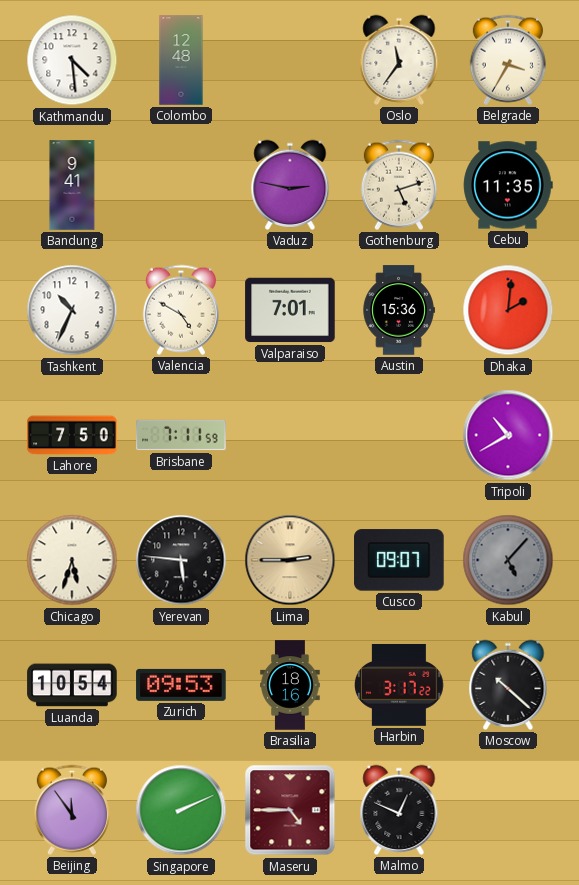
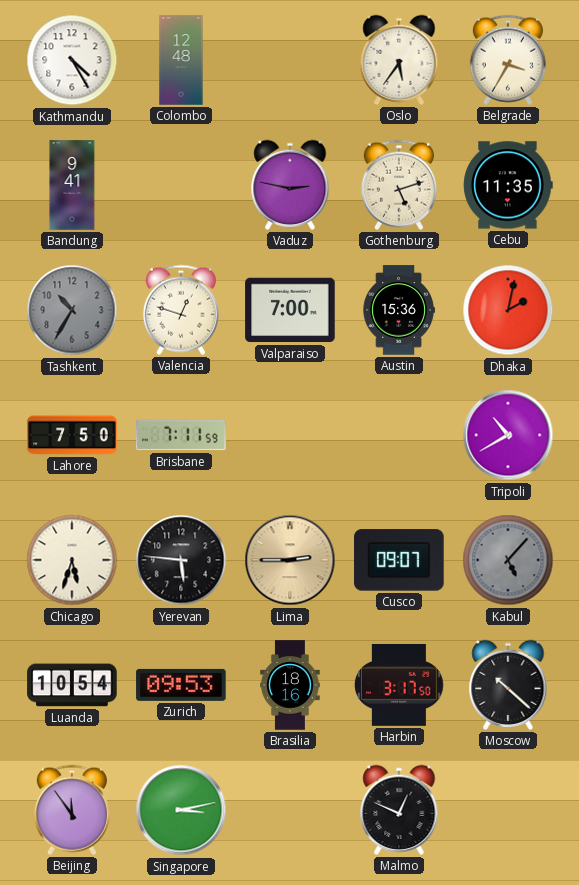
Kathmandu: 4:29 -> 4:25 (72, 60)
Oslo: 11:36 -> 5:36 (399, 60)
Tashkent: 10:34 -> 10:35 (72, 310)
Tashkent dial: white -> grey (72, 310)
Valencia: 4:50 -> 12:48 (181, 310)
Valparaiso: 7:01 -> 7:00 (290, 310)
Dhaka: 2:01 -> 2:02 (508, 310)
Harbin: 3:17:22 -> 3:17:50 (400, 685)
Singapore: 2:11 -> 3:13 (181, 810)
Maseru: 4:45 -> none (290, 810)
